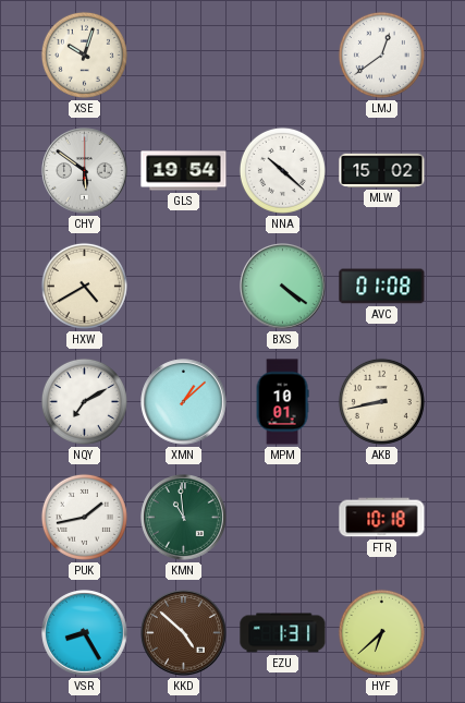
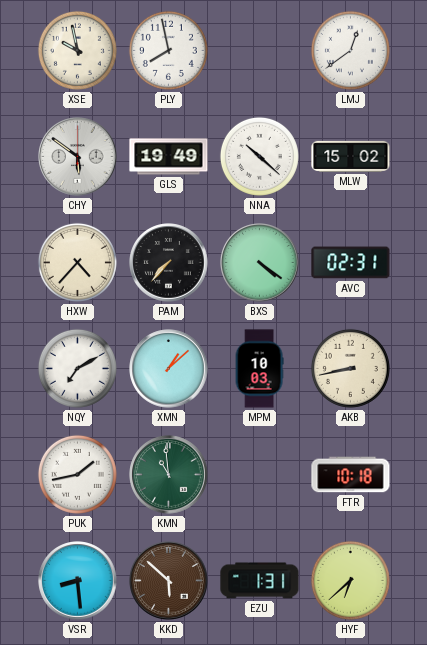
XSE: 10:03 -> 9:58 (77, 50)
PLY: none -> 7:58 (168, 50)
GLS: 19:54 -> 19:49 (169, 157)
HXW: 4:40 -> 4:37 (77, 262)
PAM: none -> 7:37 (169, 263)
AVC: 01:08 -> 02:31 (351, 263)
MPM: 10:01 -> 10:03 (259, 369)
VSR: 8:25 -> 8:29 (78, 581)
KKD: 4:52 -> 5:52 (169, 581)
